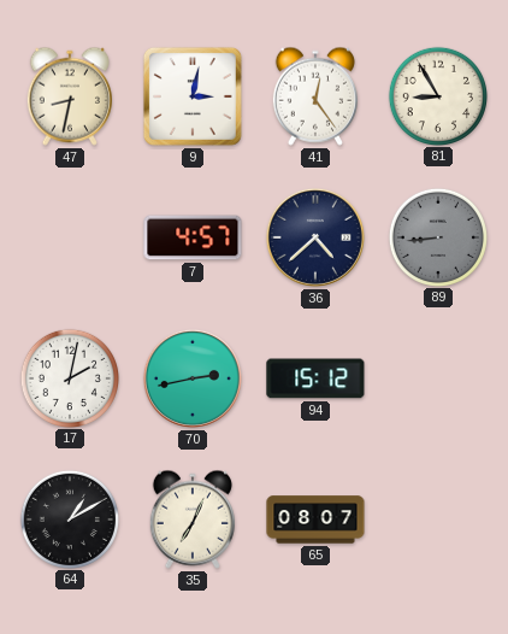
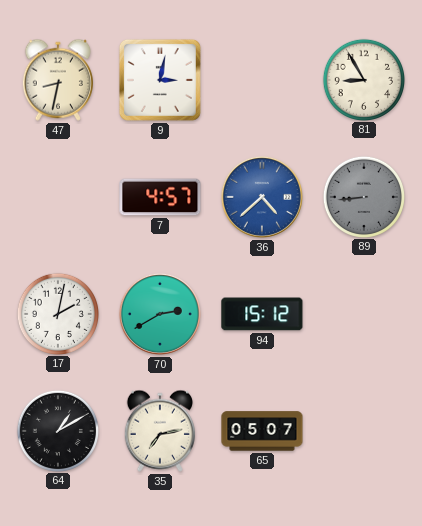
41: 12:24 -> none (315, 96)
36 dial: navy -> blue (262, 197)
70: 2:43 -> 2:40 (160, 314)
35: 7:04 -> 7:13 (160, 431)
65: 08:07 -> 05:07 (262, 431)
